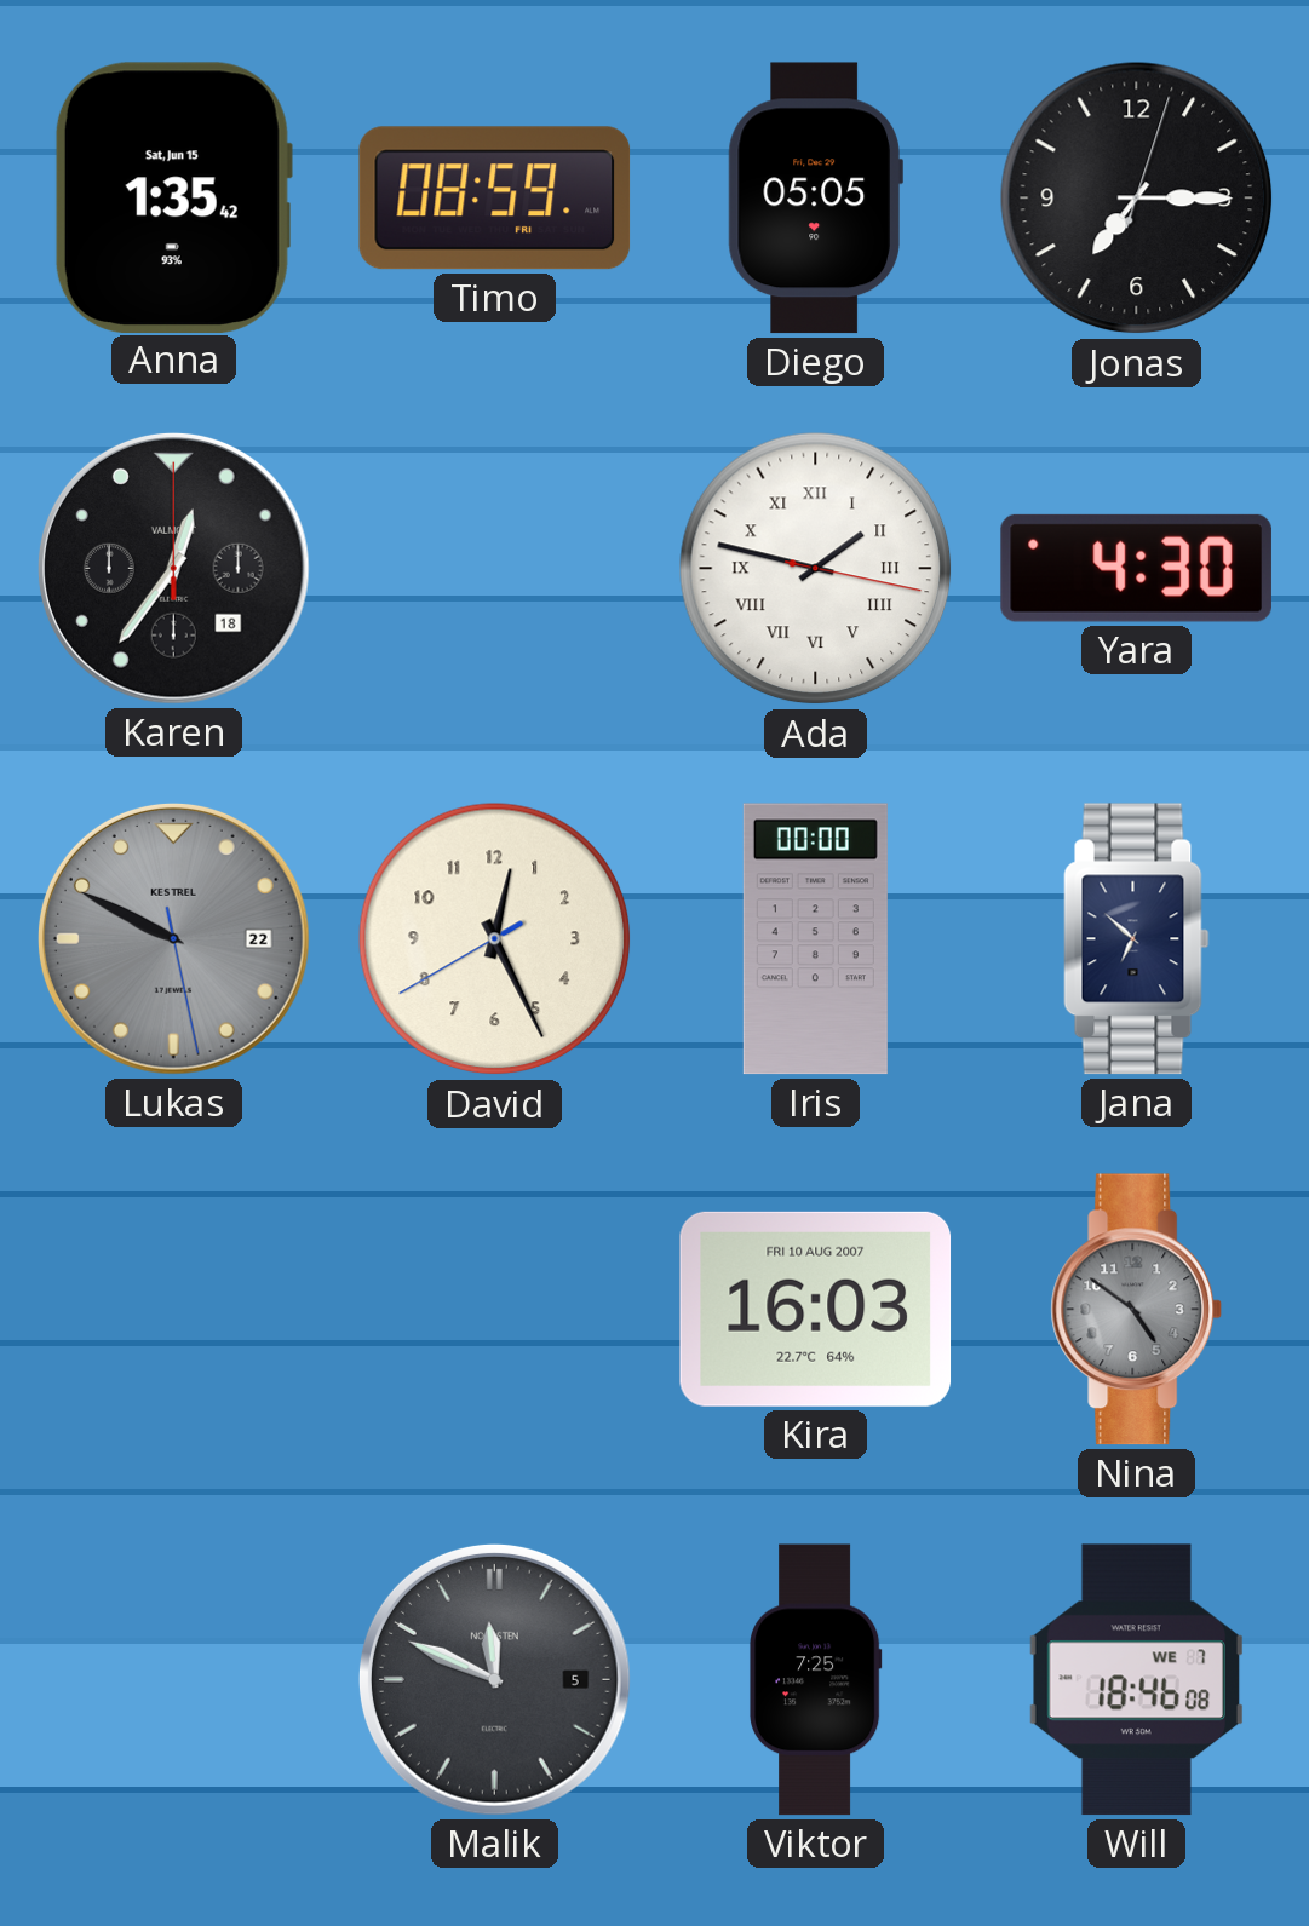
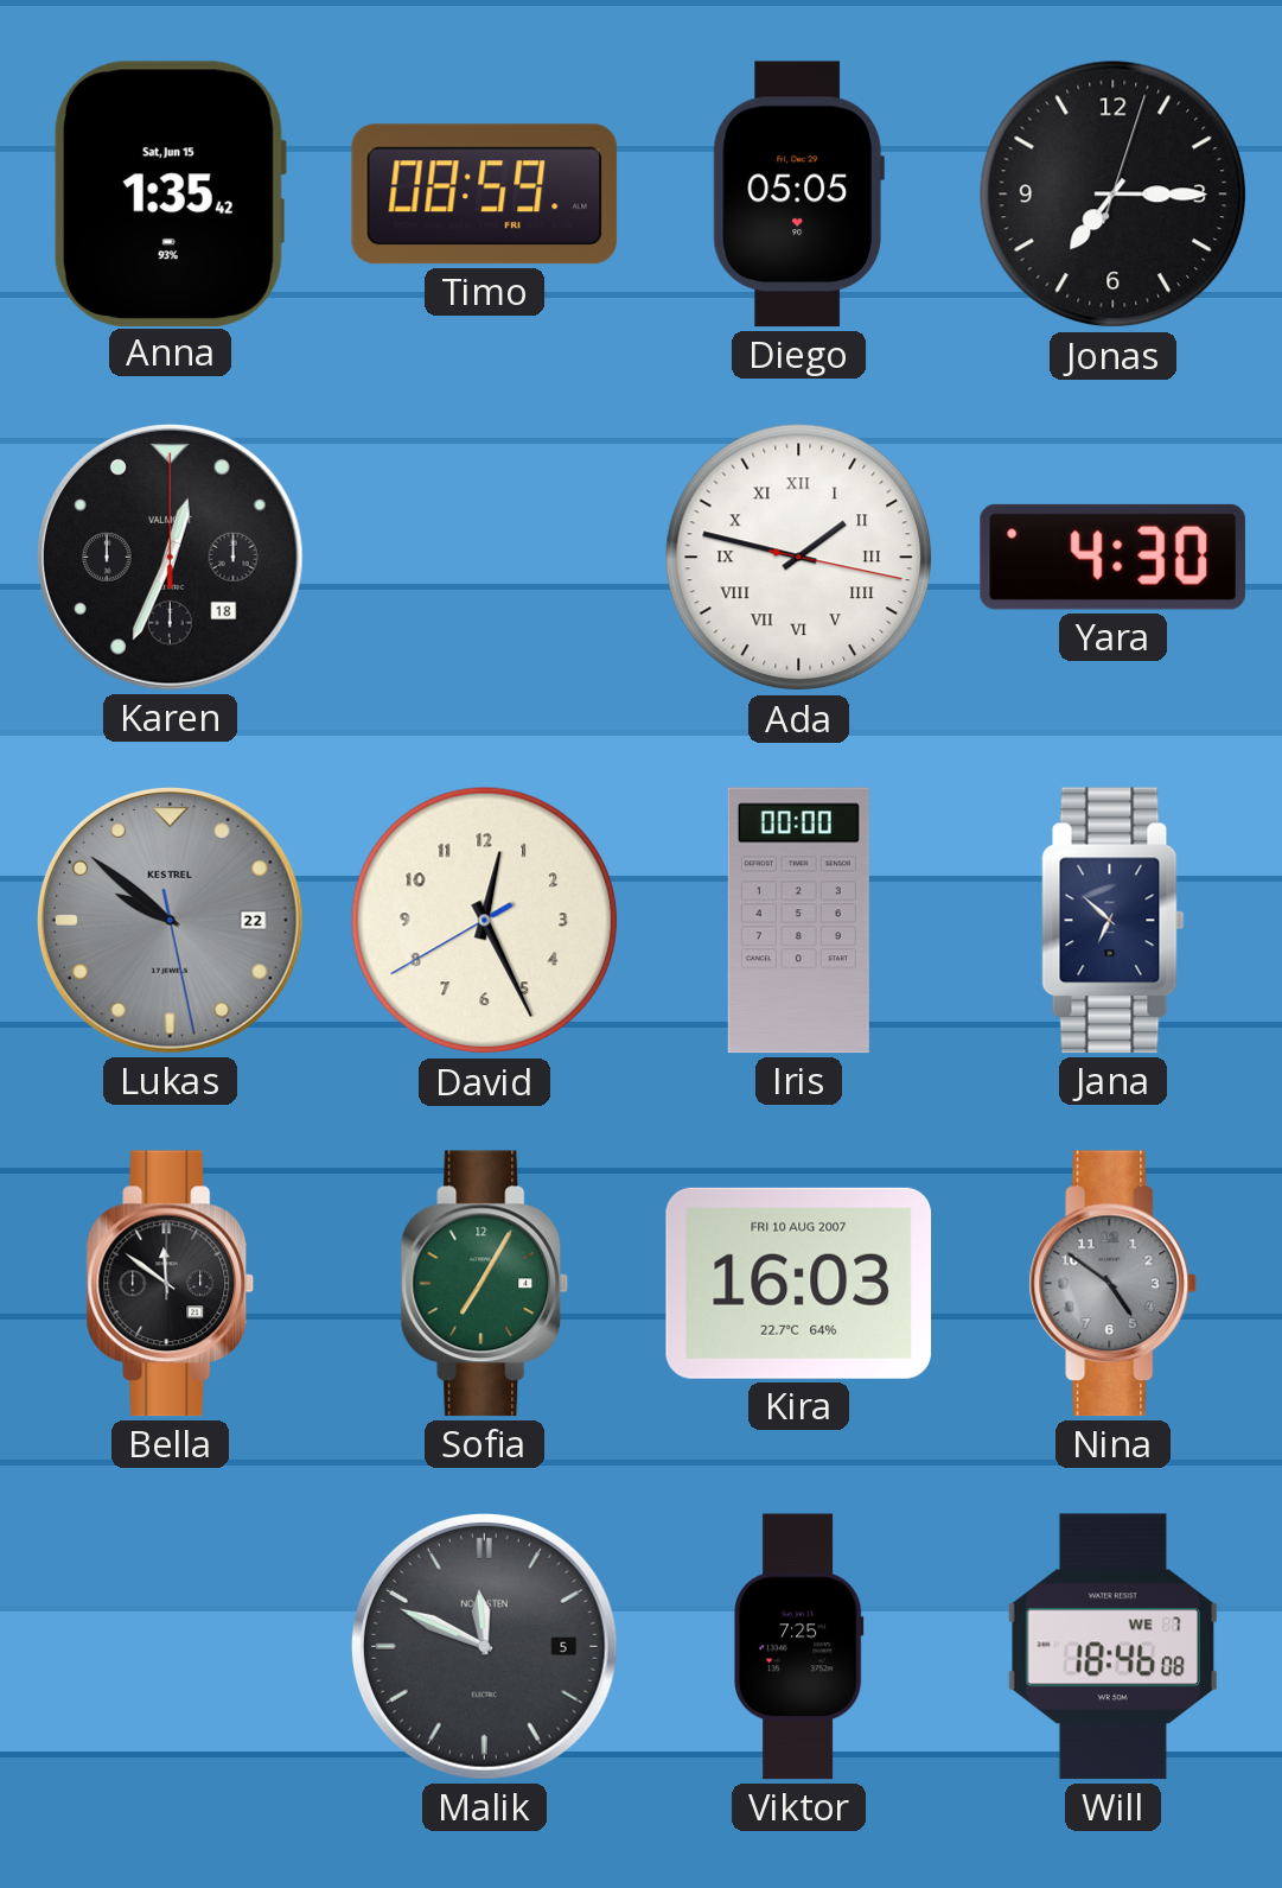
Karen: 12:36 -> 12:34 (170, 557)
Lukas: 9:49 -> 9:51 (170, 920)
Bella: none -> 11:51 (171, 1284)
Sofia: none -> 7:05 (485, 1284)
